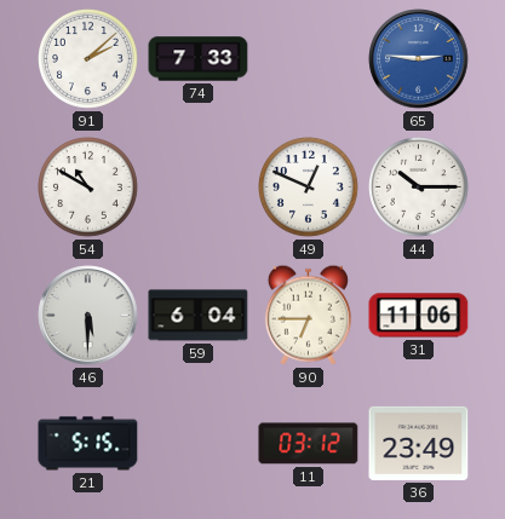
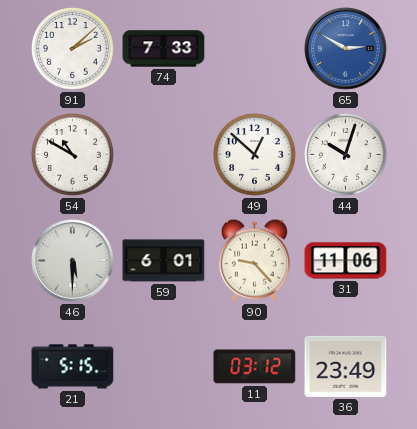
65: 2:46 -> 2:50 (346, 49)
49: 12:49 -> 12:52 (255, 155)
44: 10:15 -> 10:03 (346, 155)
59: 6:04 -> 6:01 (164, 261)
90: 6:45 -> 9:23 (254, 260)
